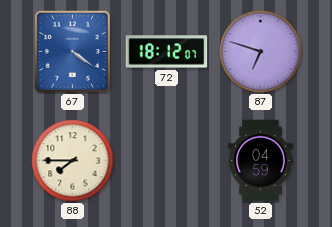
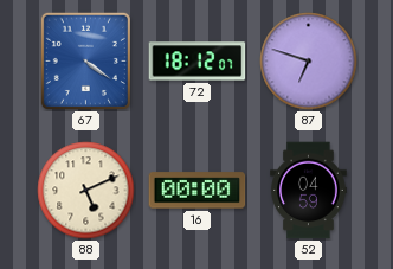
88: 7:45 -> 5:11 (86, 191)
16: none -> 00:00 (198, 191)
